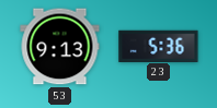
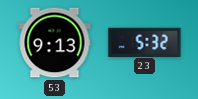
23: 5:36 -> 5:32 (145, 42)
